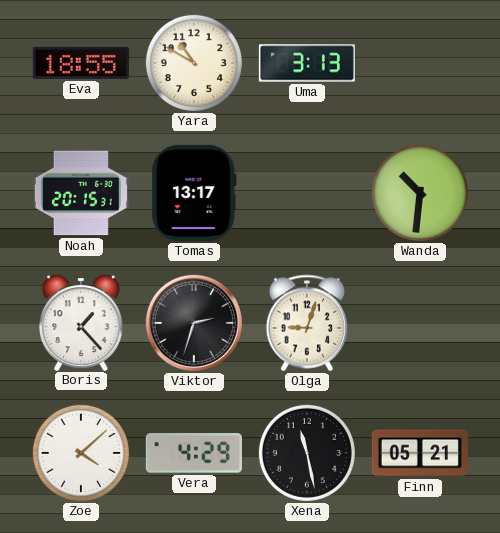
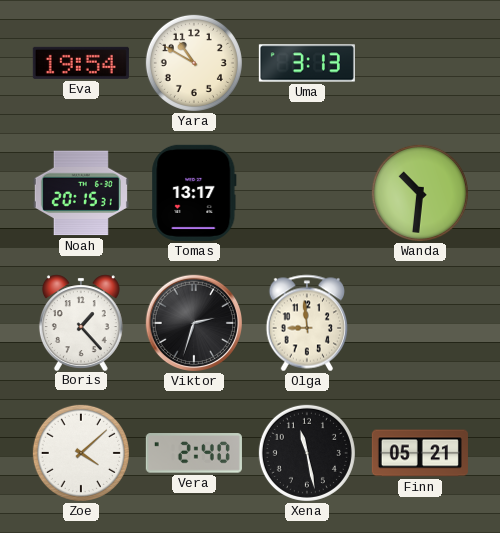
Eva: 18:55 -> 19:54 (81, 63)
Olga: 9:03 -> 8:59 (307, 323)
Vera: 4:29 -> 2:40 (194, 453)
